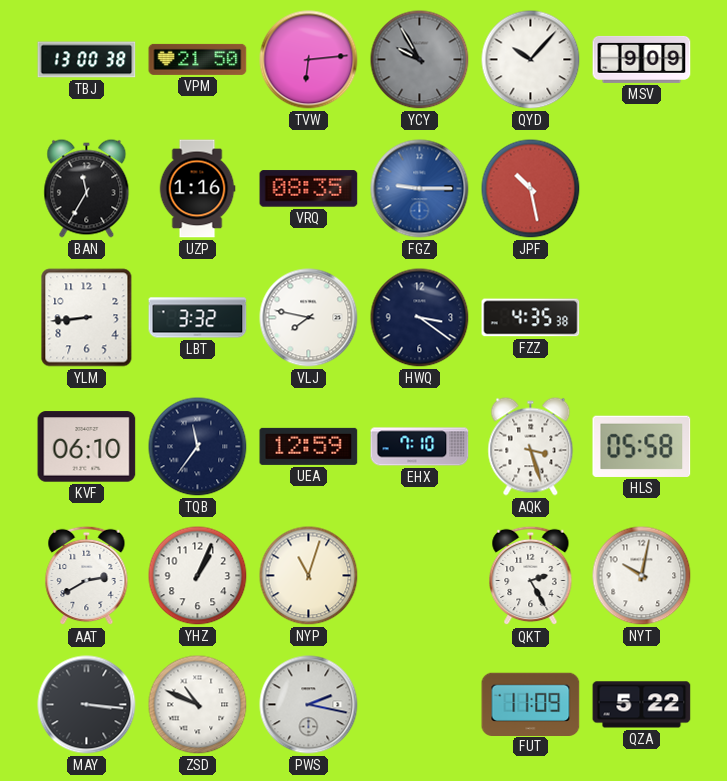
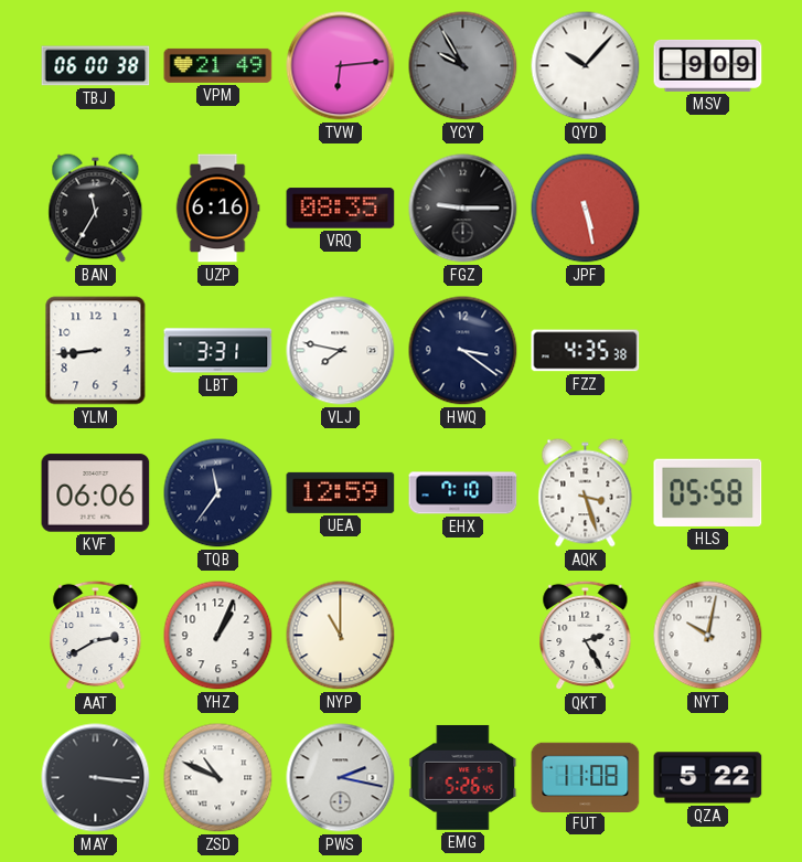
TBJ: 13:00 -> 06:00 (96, 66)
VPM: 21:50 -> 21:49 (218, 65)
UZP: 1:16 -> 6:16 (217, 209)
FGZ dial: blue -> black (463, 209)
JPF: 10:28 -> 5:28 (586, 209)
LBT: 3:32 -> 3:31 (218, 351)
KVF: 06:10 -> 06:06 (96, 493)
NYP: 11:03 -> 11:00 (341, 636)
EMG: none -> 5:26 (463, 777)
FUT: 11:09 -> 11:08 (586, 777)
